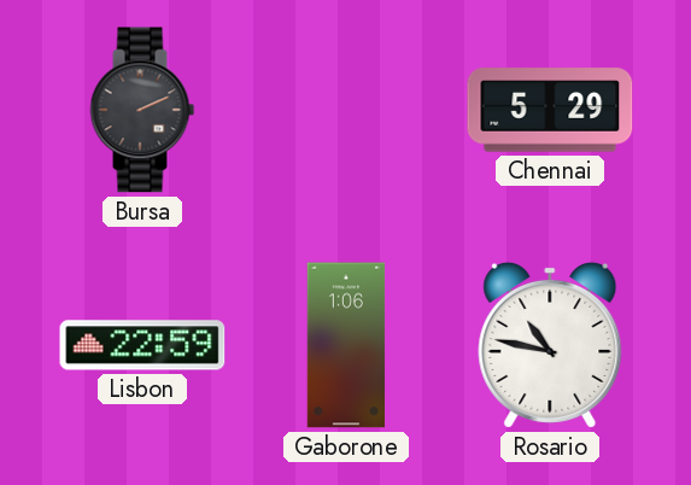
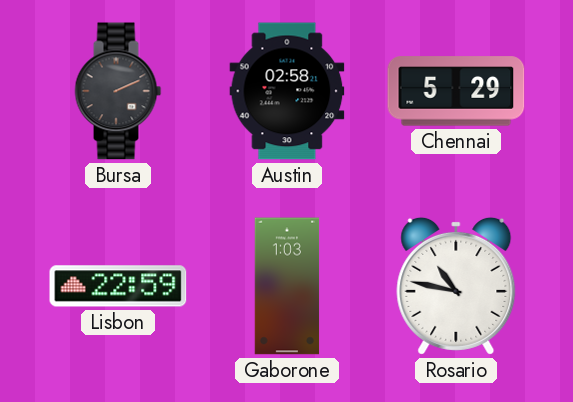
Austin: none -> 02:58 (287, 91)
Gaborone: 1:06 -> 1:03 (287, 286)
